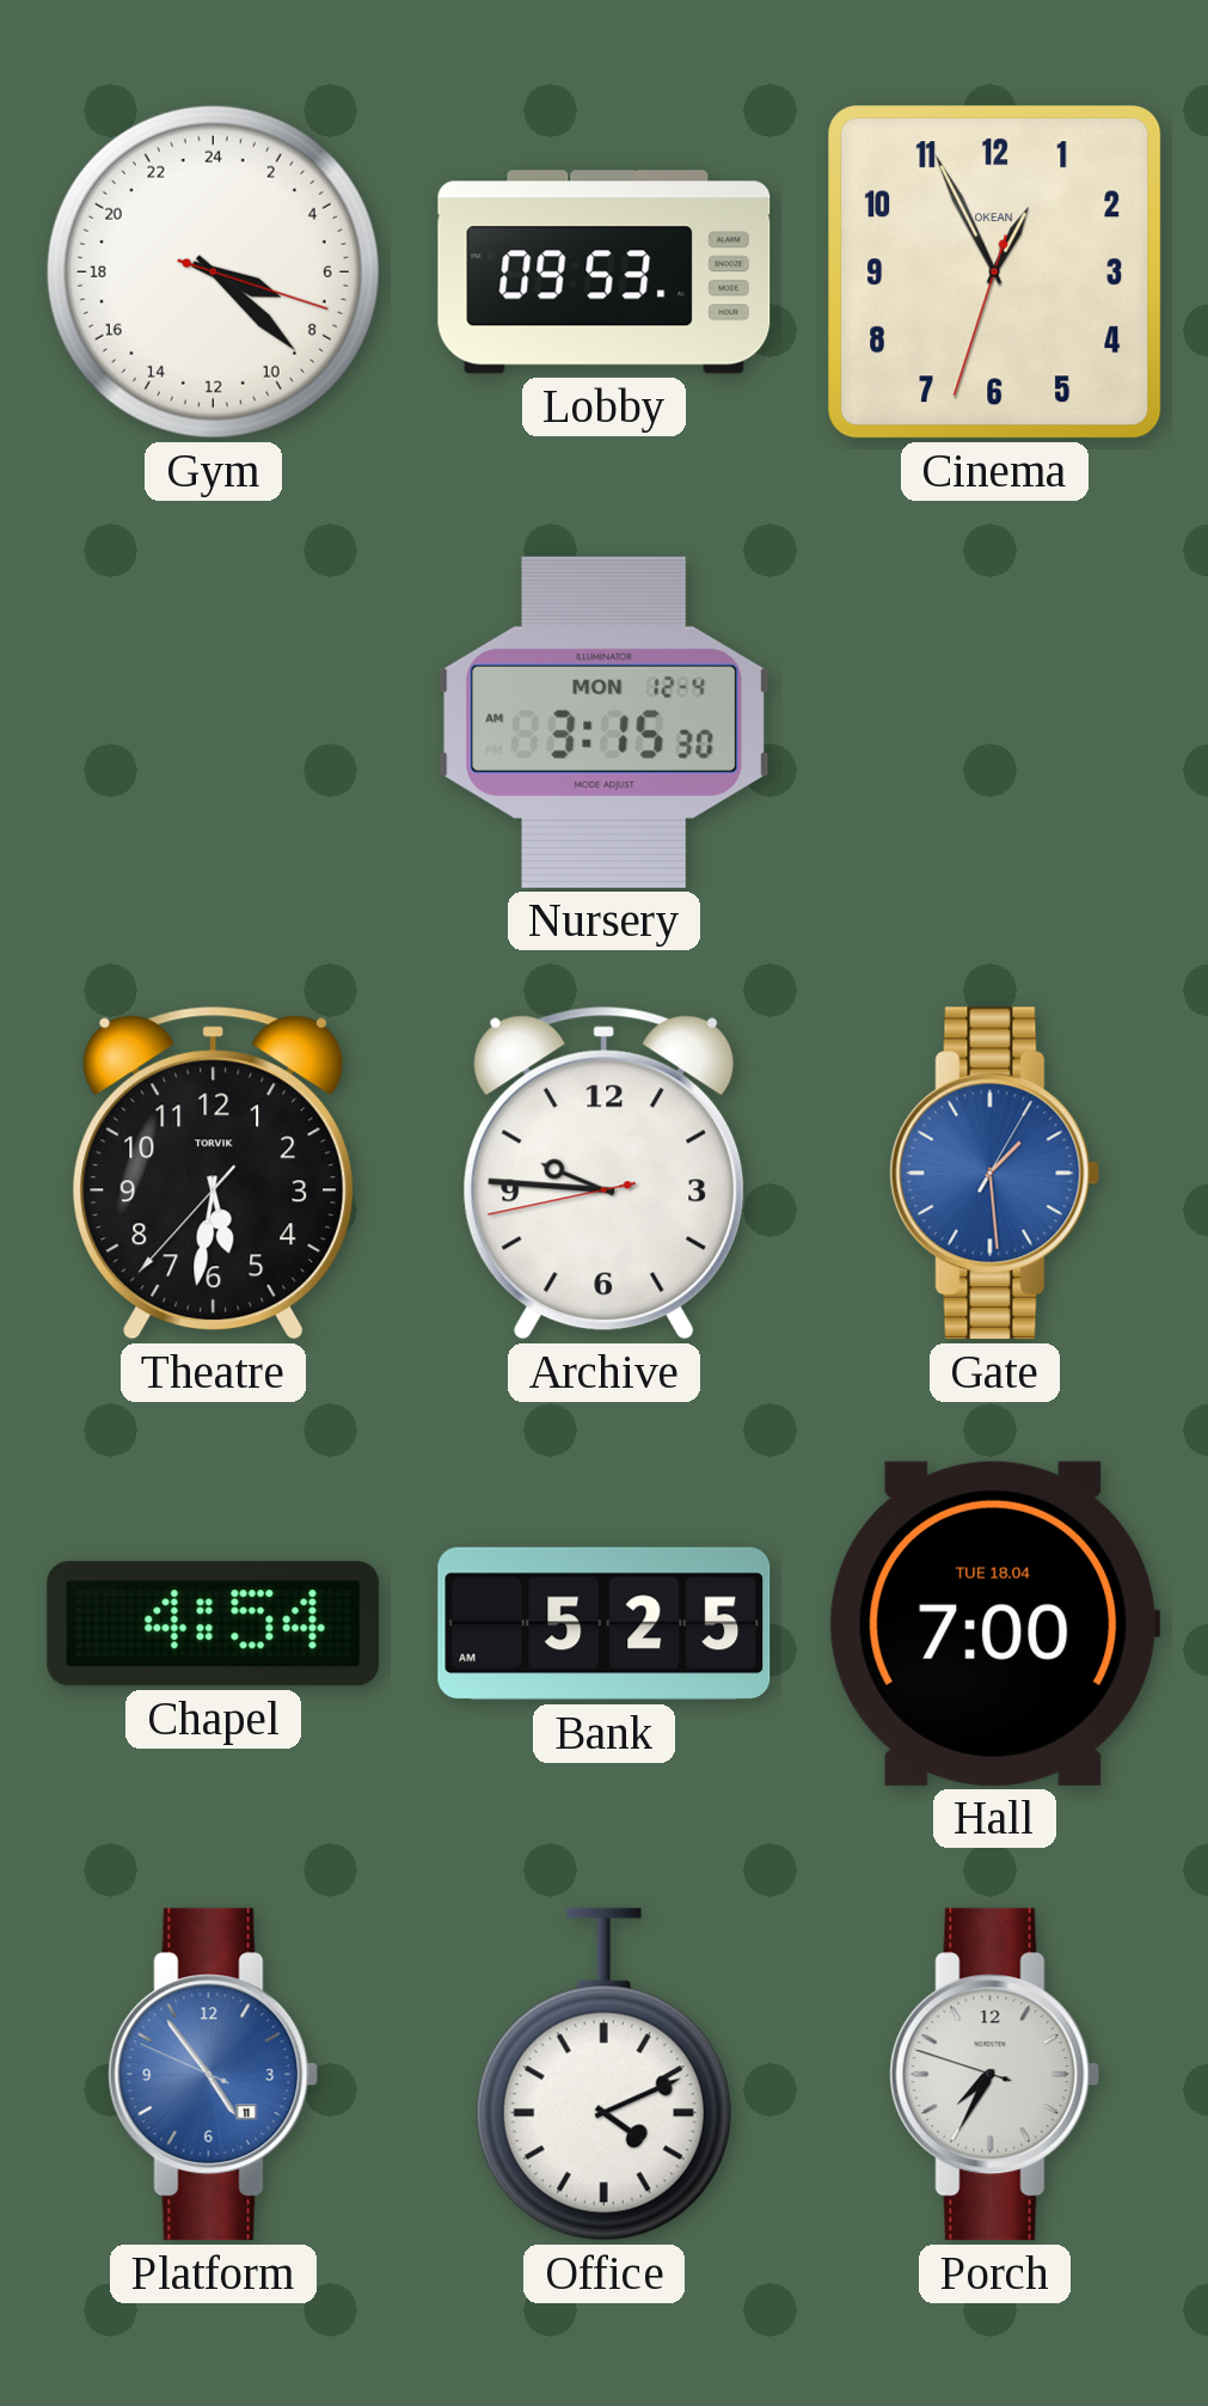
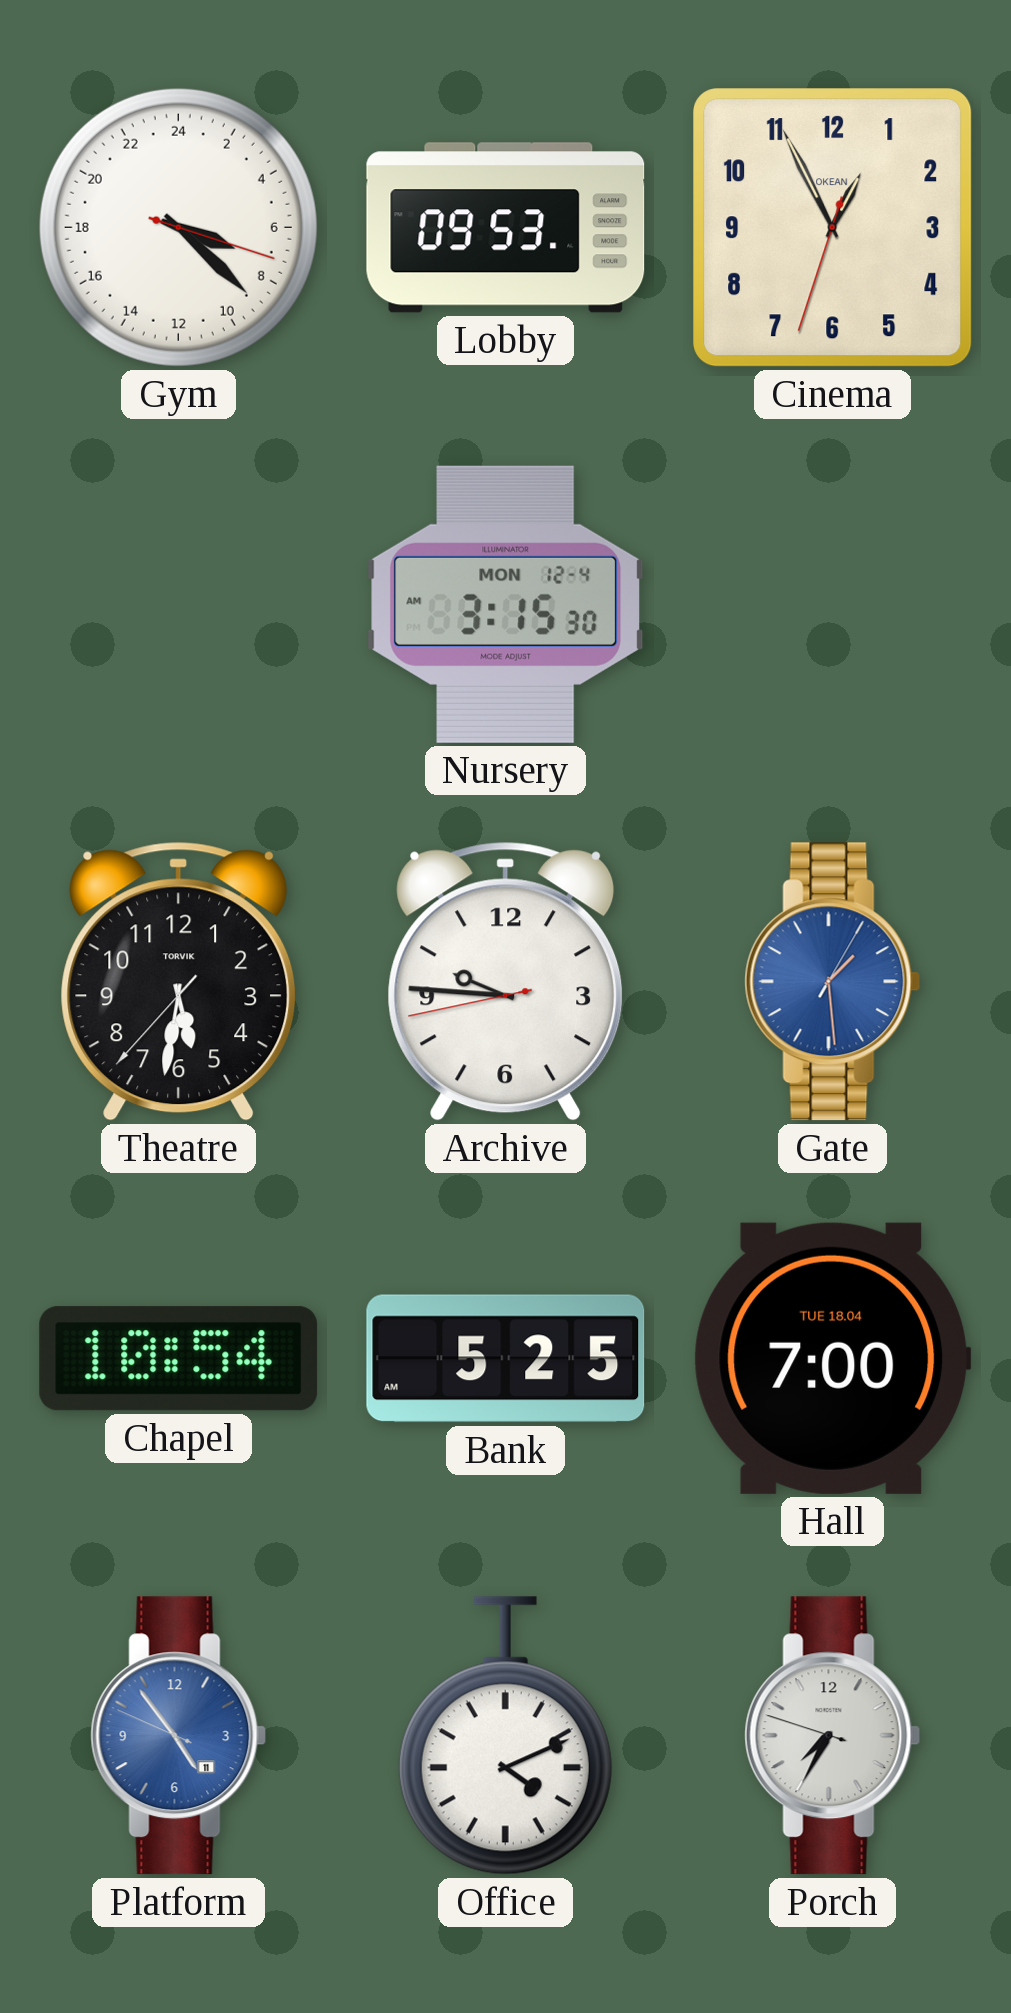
Chapel: 4:54 -> 10:54 (179, 1359)
